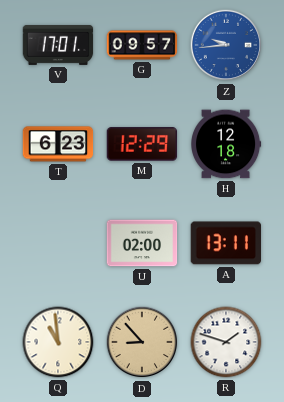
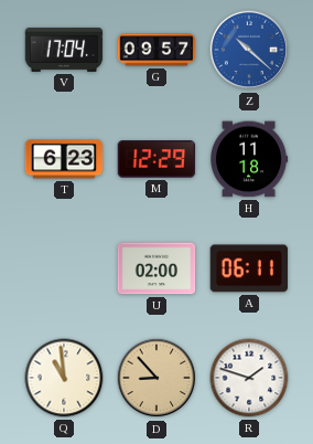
V: 17:01 -> 17:04 (64, 50)
Z: 9:44 -> 10:22 (249, 50)
H: 12:18 -> 11:18 (249, 159)
A: 13:11 -> 06:11 (248, 268)
